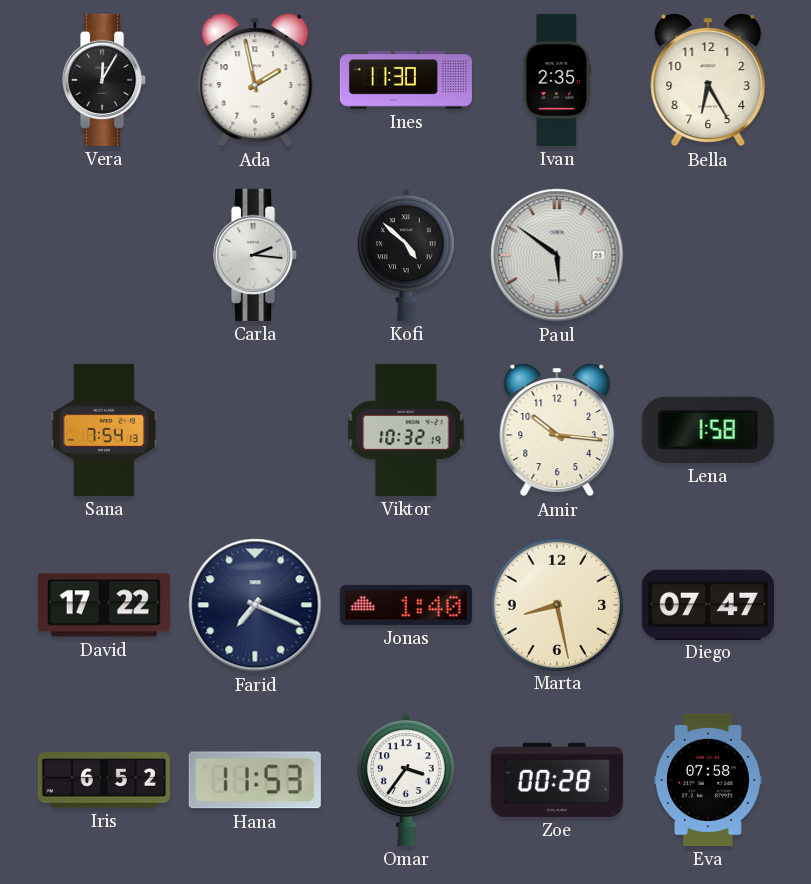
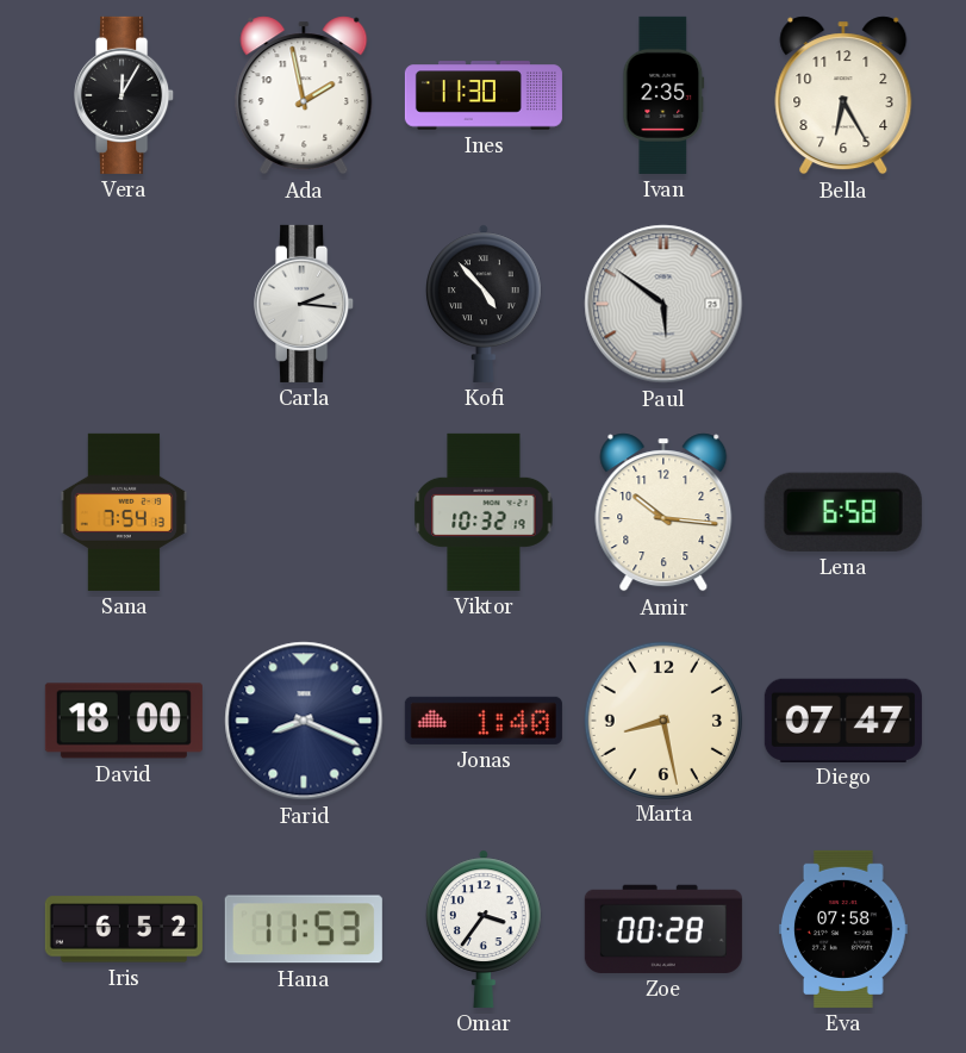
Kofi: 4:52 -> 4:53 (485, 304)
Lena: 1:58 -> 6:58 (843, 512)
David: 17:22 -> 18:00 (124, 721)
Farid: 7:19 -> 8:19 (304, 721)
